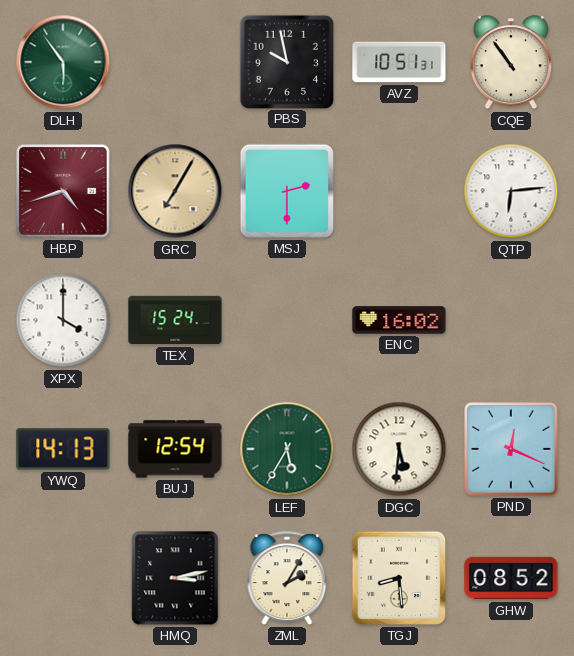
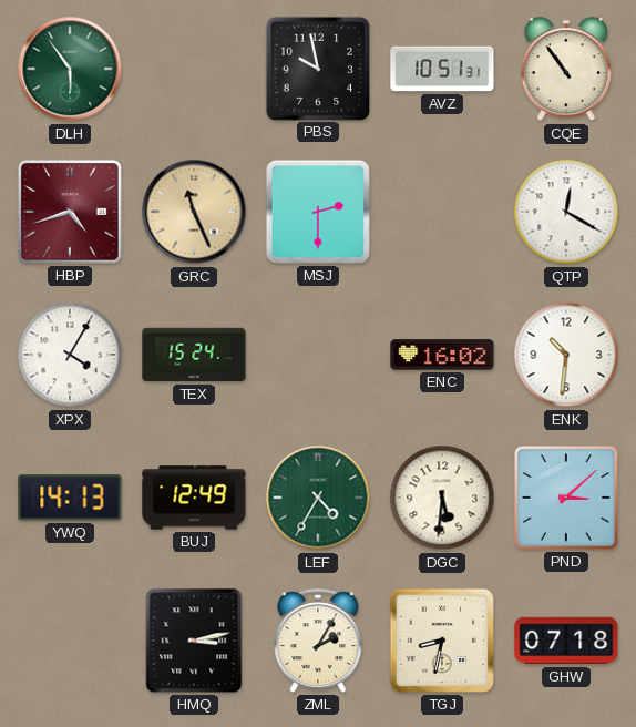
GRC: 7:05 -> 11:26 (194, 212)
QTP: 6:14 -> 12:20 (566, 212)
XPX: 4:00 -> 4:05 (70, 355)
ENK: none -> 10:31 (566, 355)
BUJ: 12:54 -> 12:49 (194, 498)
LEF: 5:35 -> 4:35 (318, 498)
PND: 12:19 -> 3:08 (566, 498)
TGJ: 8:29 -> 8:32 (442, 641)
GHW: 08:52 -> 07:18 (566, 641)
